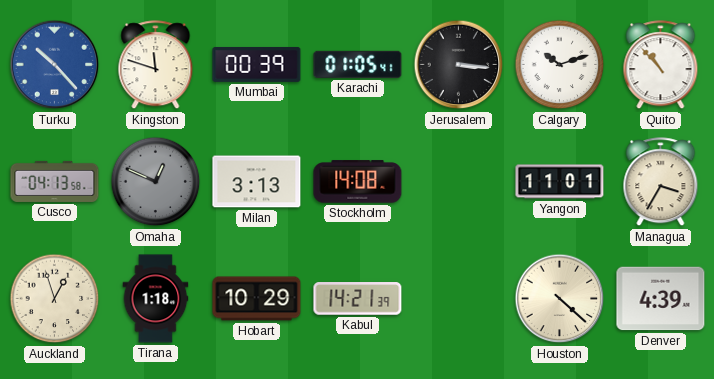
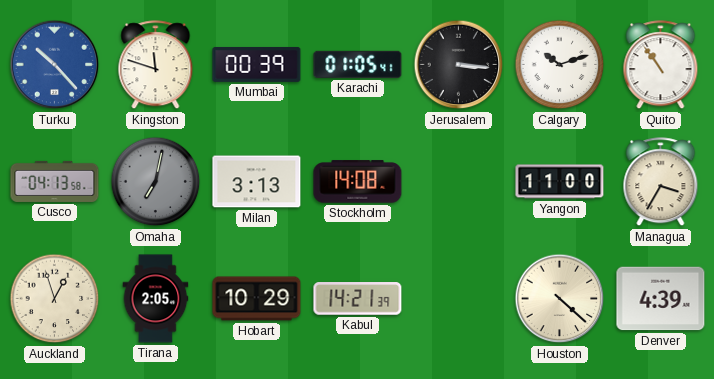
Quito: 10:53 -> 10:54 (661, 65)
Omaha: 12:49 -> 7:02 (156, 182)
Yangon: 11:01 -> 11:00 (560, 182)
Tirana: 1:18 -> 2:05 (156, 299)
